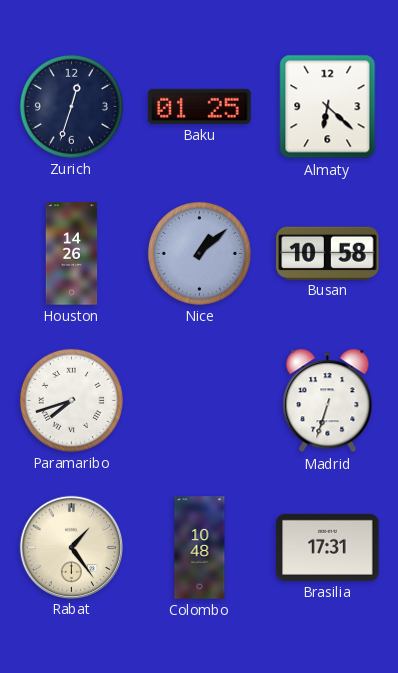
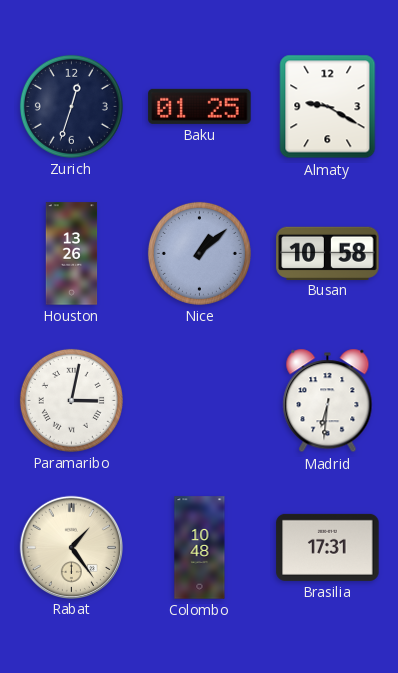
Almaty: 6:22 -> 9:20 (328, 107)
Houston: 14:26 -> 13:26 (72, 254)
Paramaribo: 7:42 -> 3:02 (71, 400)
Madrid: 6:33 -> 6:31 (328, 401)
